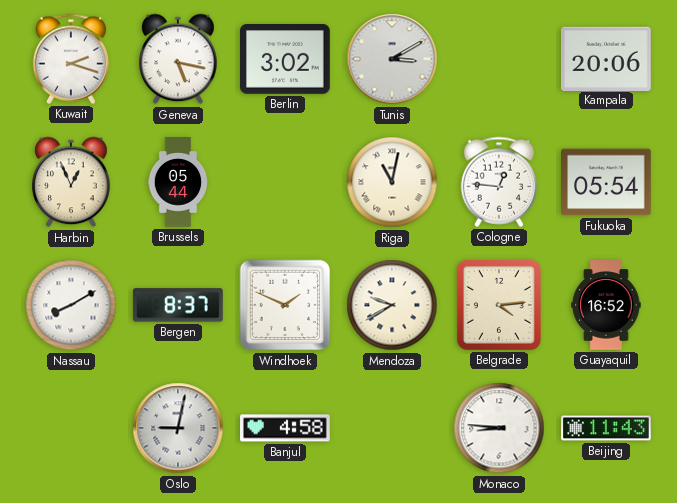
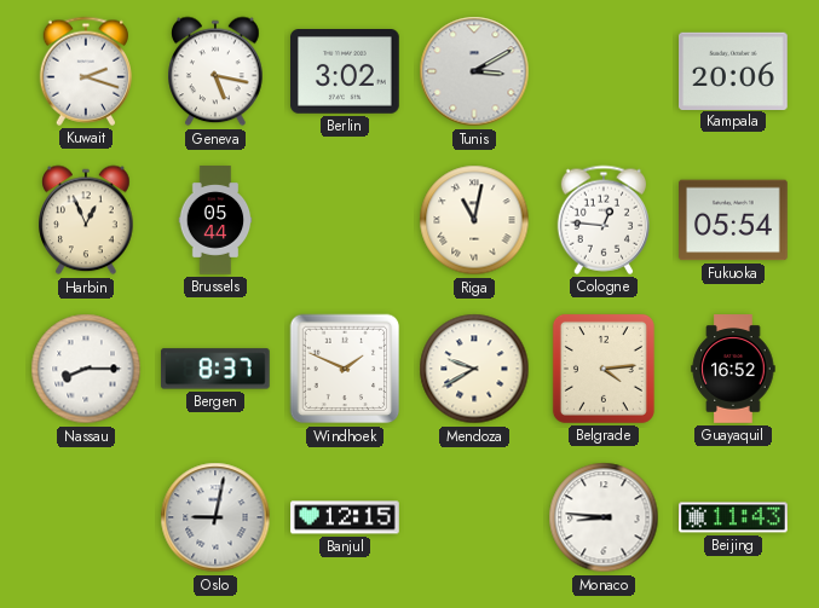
Nassau: 8:10 -> 8:15 (86, 369)
Banjul: 4:58 -> 12:15 (345, 517)
